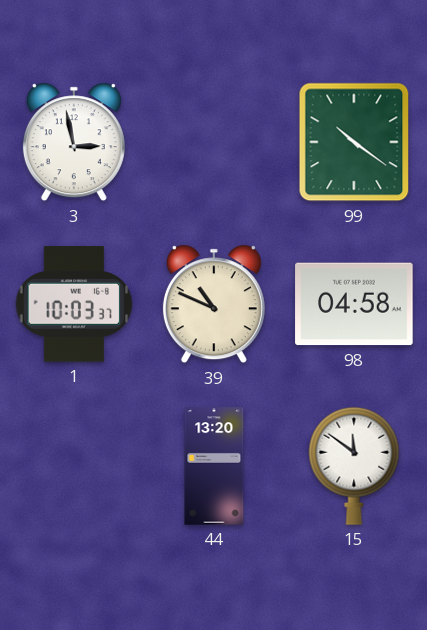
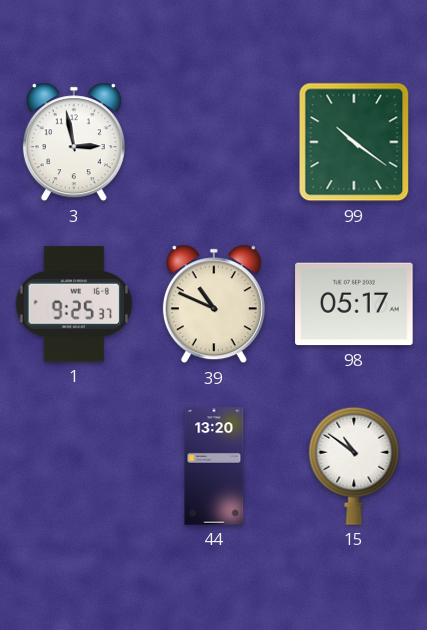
1: 10:03 -> 9:25 (74, 304)
98: 04:58 -> 05:17 (354, 304)
15: 11:51 -> 10:51 (354, 466)
